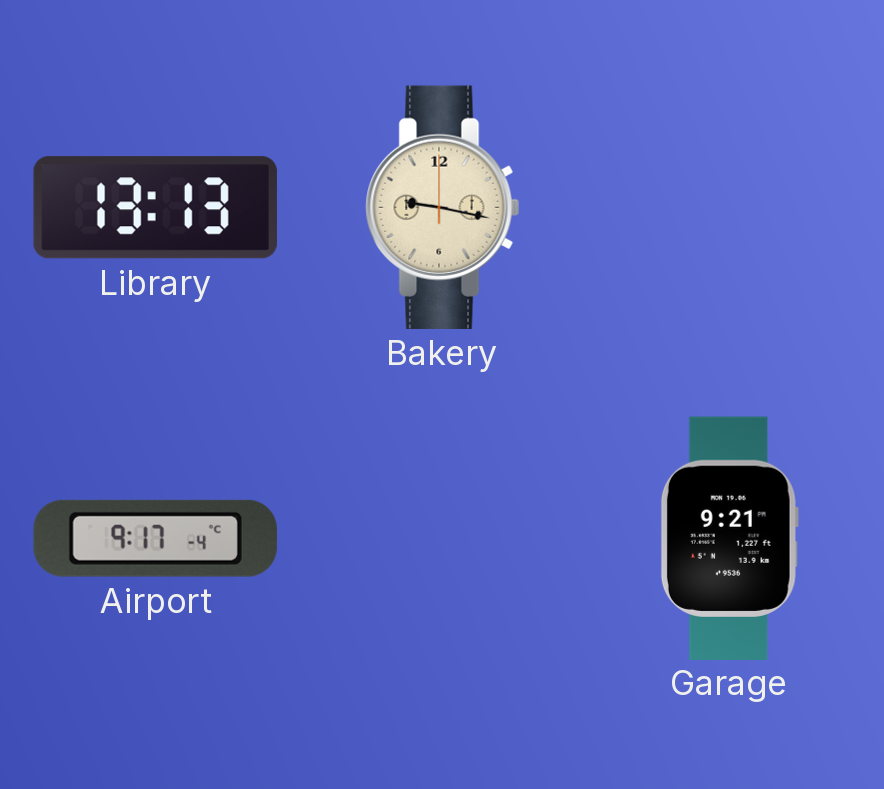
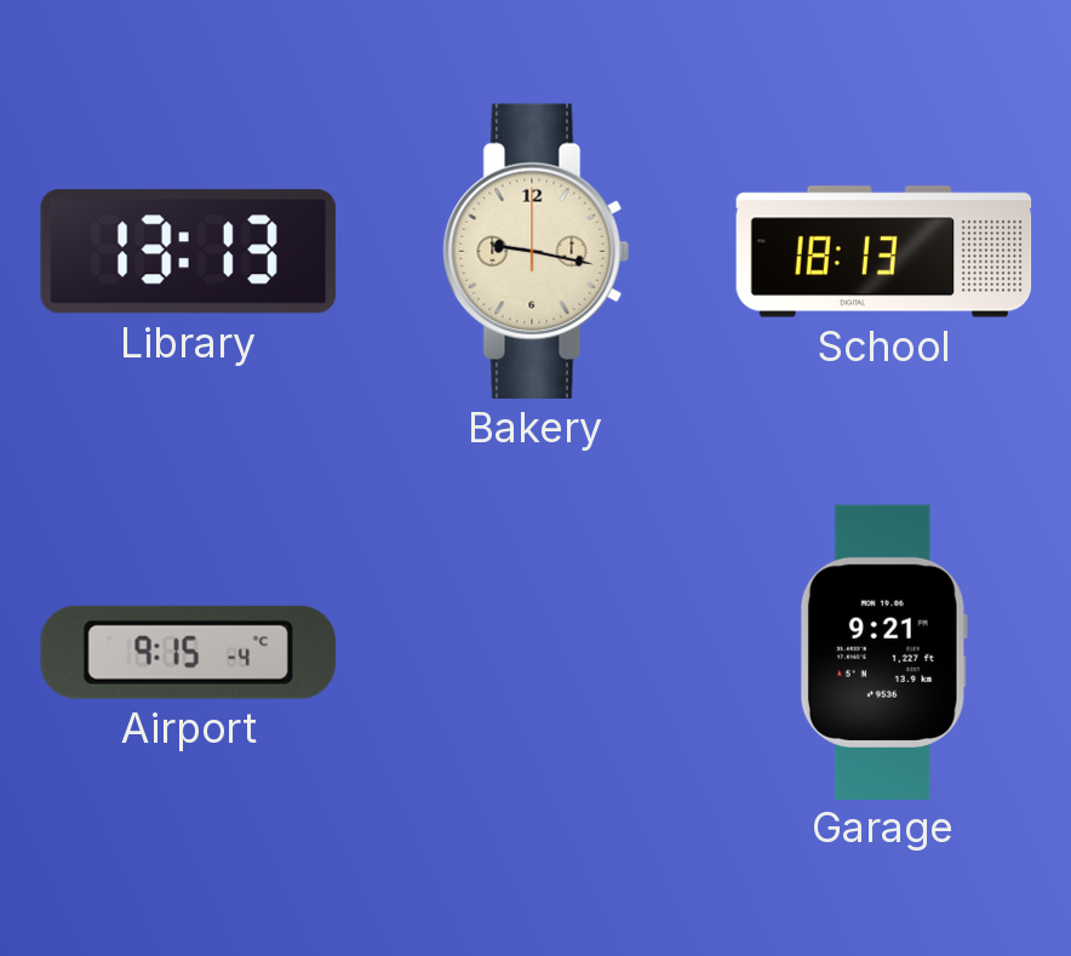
School: none -> 18:13 (884, 252)
Airport: 9:17 -> 9:15 (188, 652)
